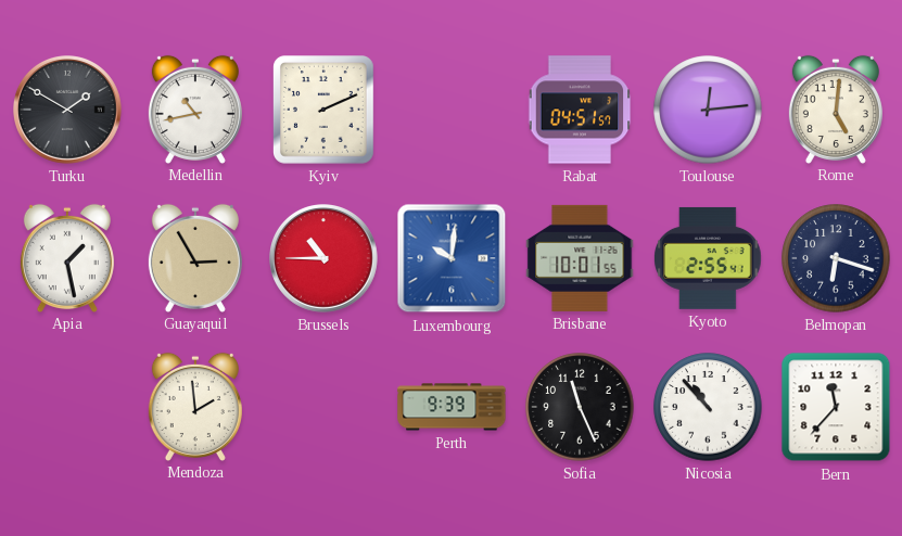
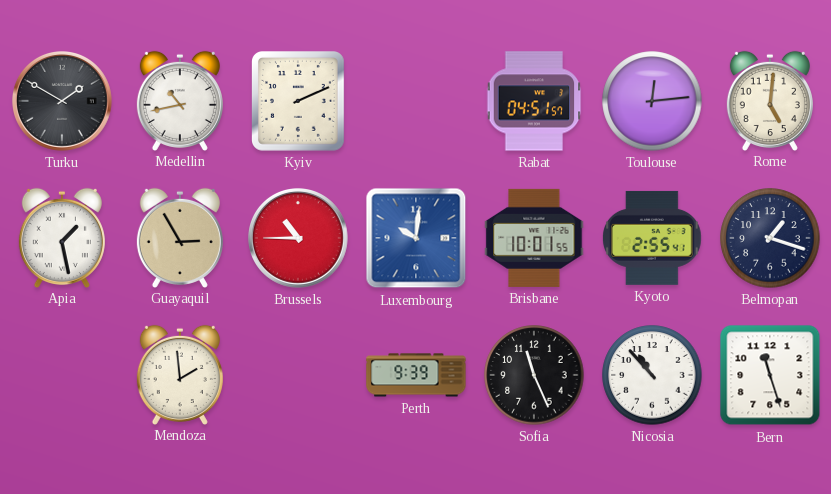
Belmopan: 6:18 -> 1:18 (770, 238)
Bern: 11:37 -> 11:27 (770, 375)
